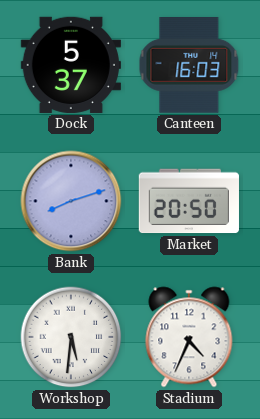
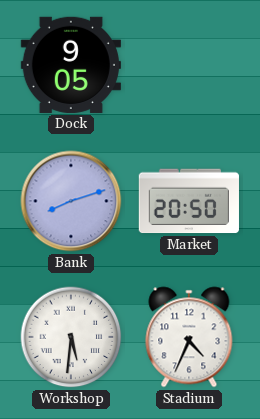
Dock: 5:37 -> 9:05 (71, 65)
Canteen: 16:03 -> none (189, 65)
